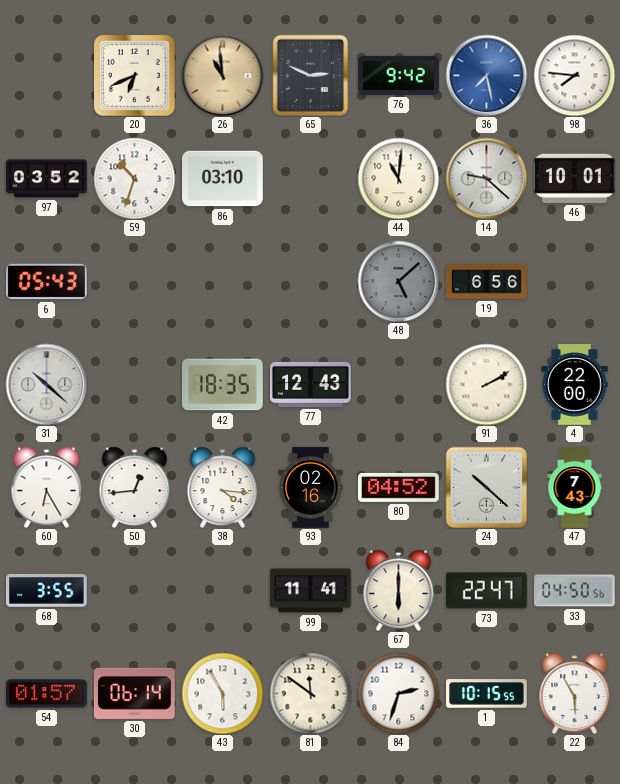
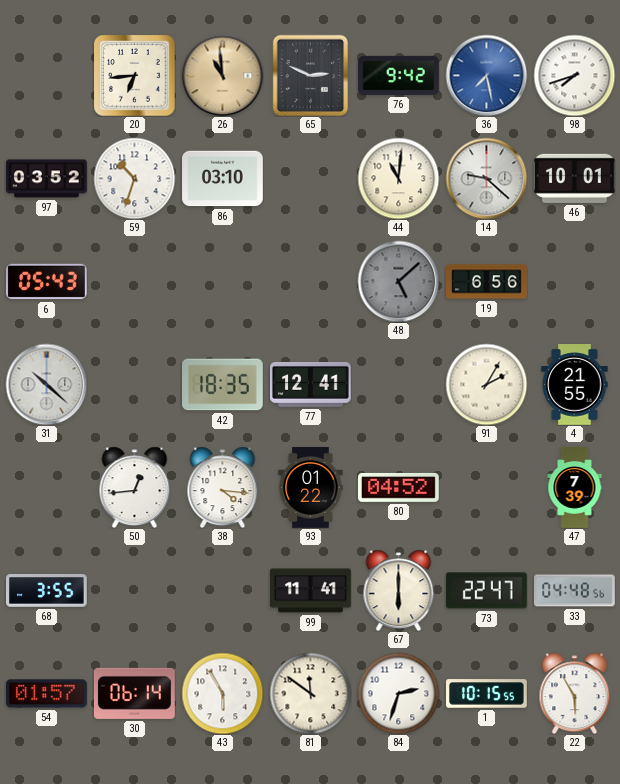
20: 6:41 -> 6:44 (134, 75)
98: 7:46 -> 7:42 (574, 75)
77: 12:43 -> 12:41 (311, 384)
91: 2:10 -> 2:05 (486, 384)
4: 22:00 -> 21:55 (575, 385)
60: 6:25 -> none (47, 487)
93: 02:16 -> 01:22 (311, 488)
24: 10:22 -> none (486, 487)
47: 7:43 -> 7:39 (575, 488)
33: 04:50 -> 04:48 (575, 591)
